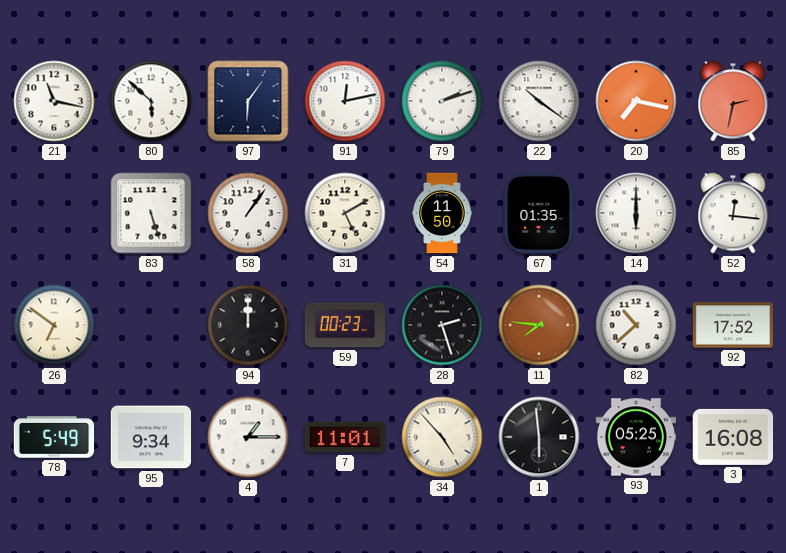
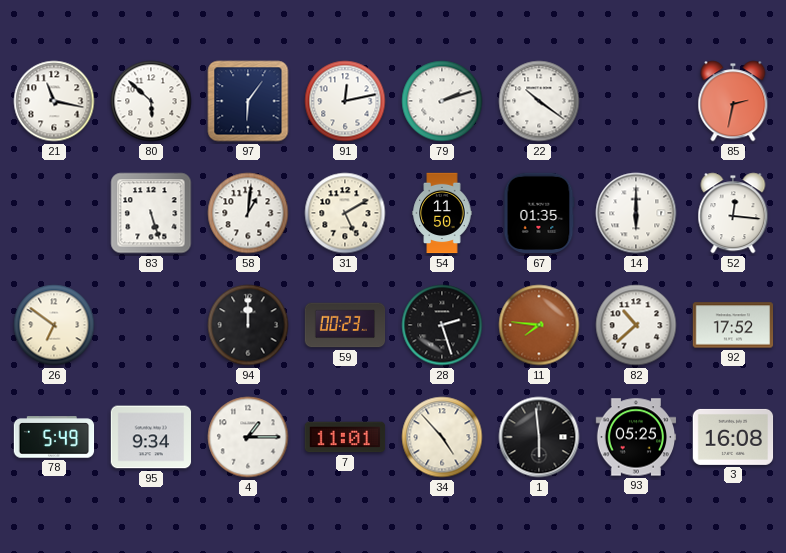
20: 7:17 -> none (636, 101)
58: 1:06 -> 1:01 (248, 213)
